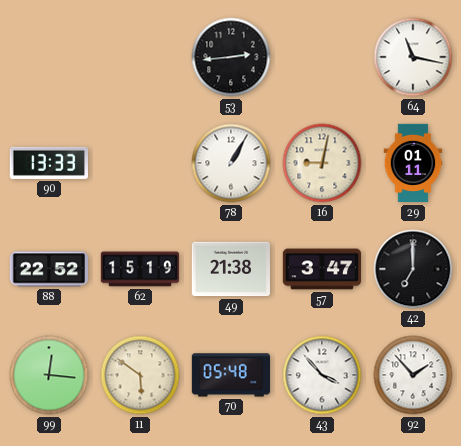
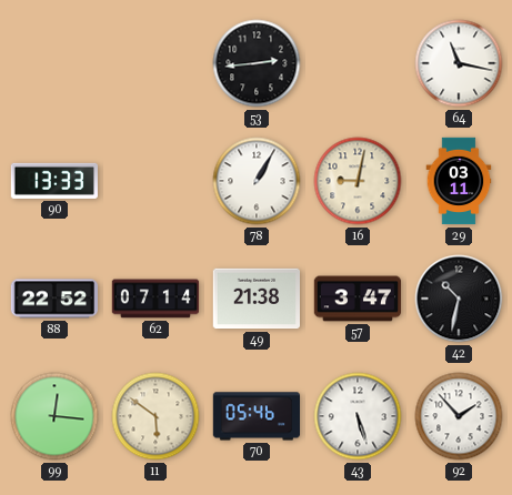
29: 01:11 -> 03:11 (459, 181)
62: 15:19 -> 07:14 (155, 299)
42: 7:00 -> 10:32 (459, 299)
70: 05:48 -> 05:46 (255, 416)
43: 3:53 -> 5:27 (358, 416)
